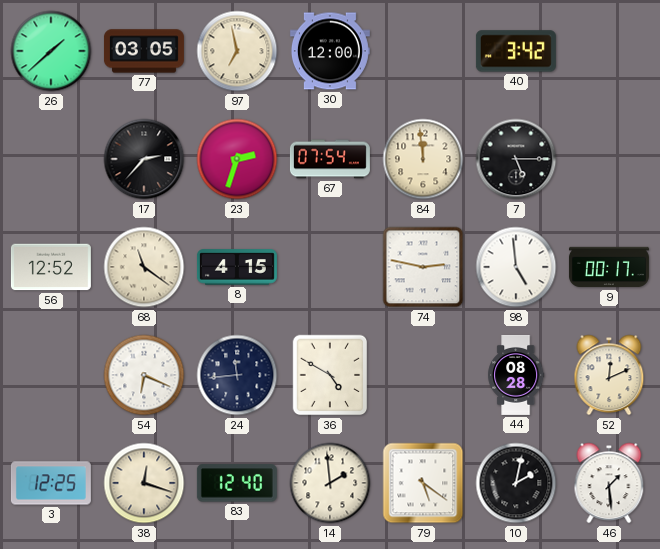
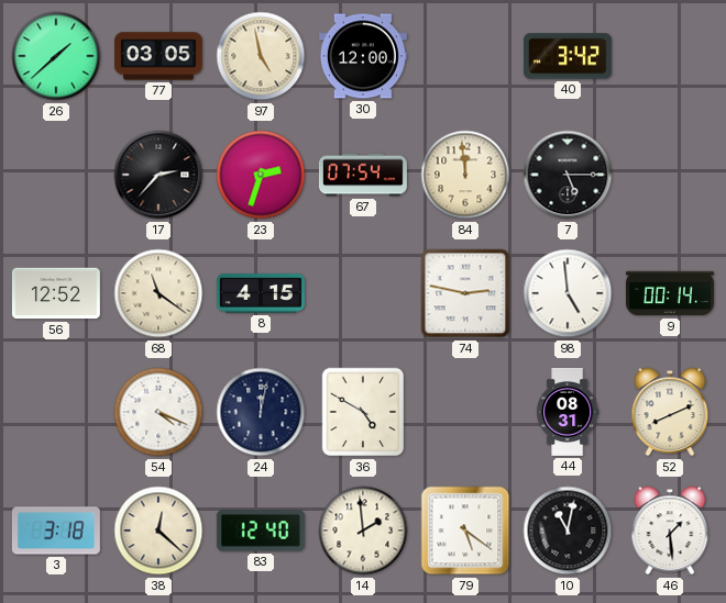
97: 6:58 -> 4:58 (261, 56)
9: 00:17 -> 00:14 (670, 293)
54: 6:19 -> 4:19 (158, 412)
24: 11:44 -> 12:02 (261, 412)
44: 08:28 -> 08:31 (568, 412)
52: 12:11 -> 8:11 (670, 412)
3: 12:25 -> 3:18 (56, 531)
38: 12:18 -> 12:22 (158, 531)
10: 2:02 -> 11:02 (568, 531)
